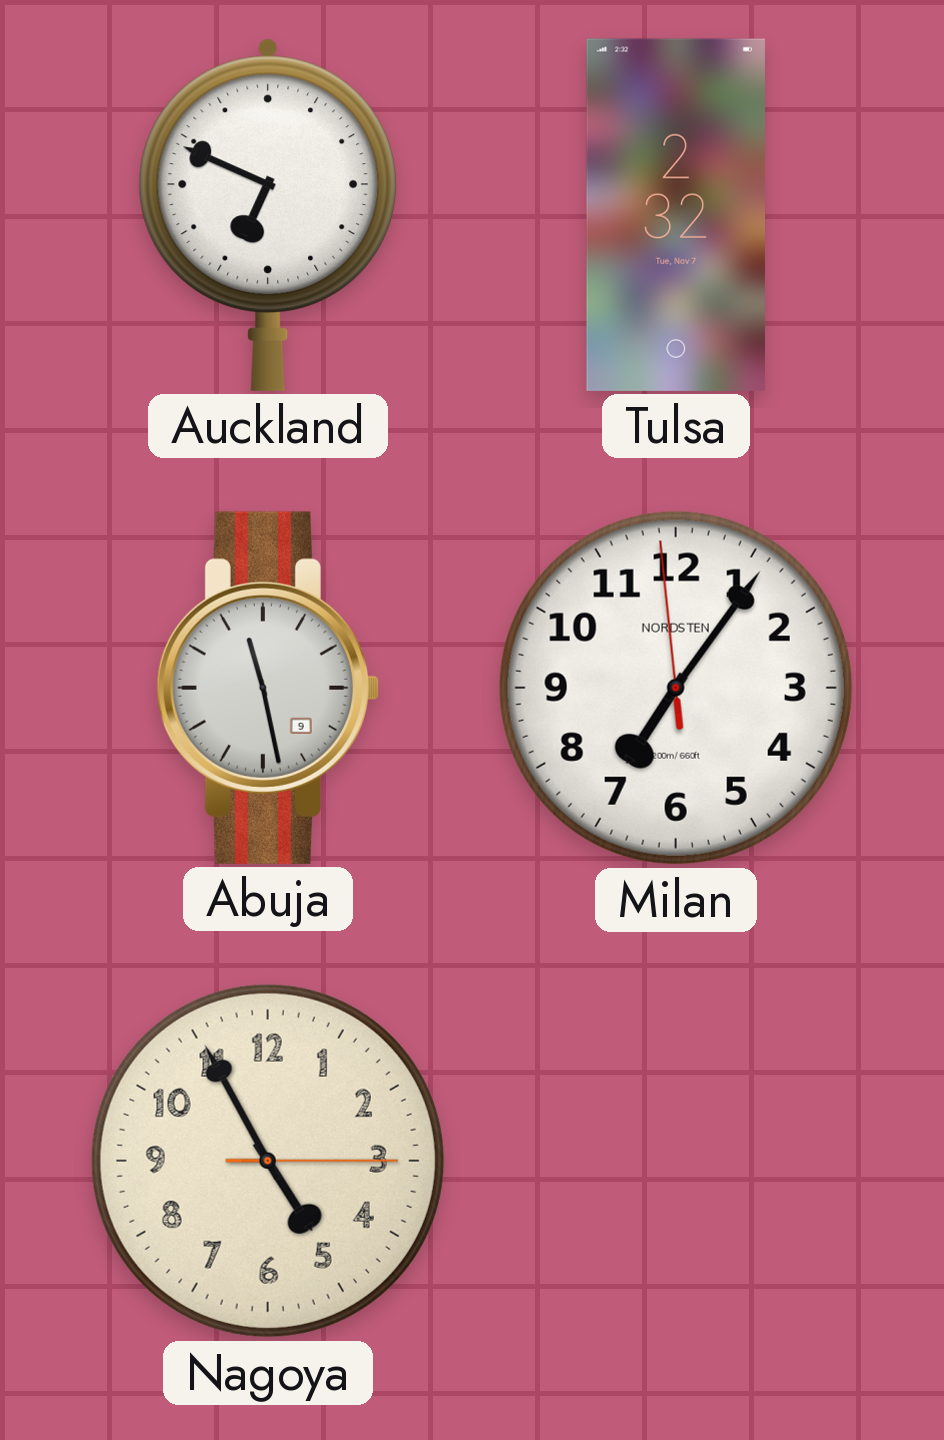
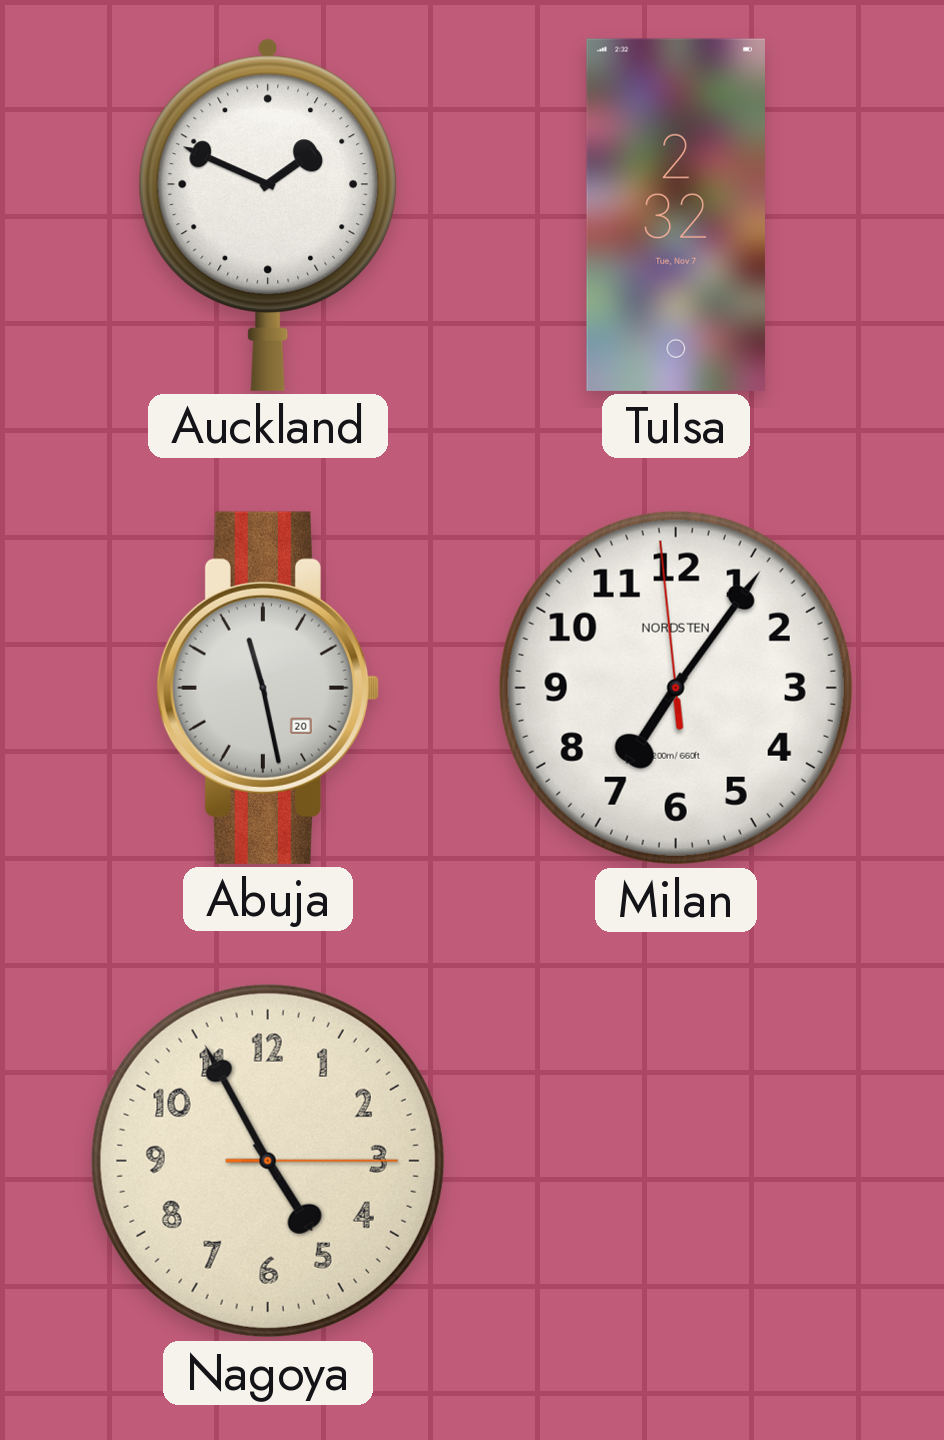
Auckland: 6:49 -> 1:49 (268, 215)
Abuja date: 9 -> 20 (268, 688)
